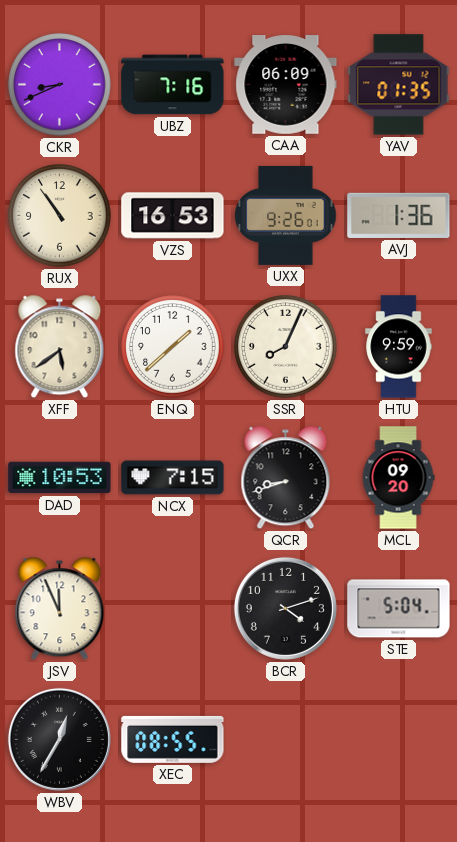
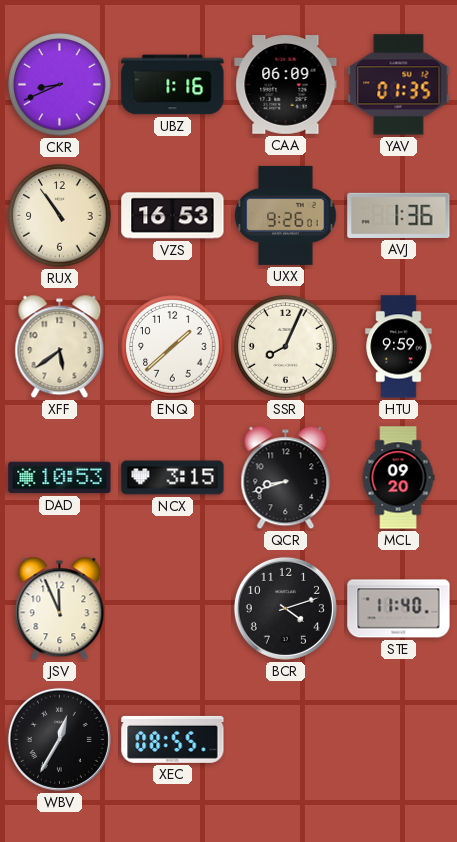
UBZ: 7:16 -> 1:16 (173, 85)
NCX: 7:15 -> 3:15 (173, 478)
STE: 5:04 -> 11:40 (399, 609)
